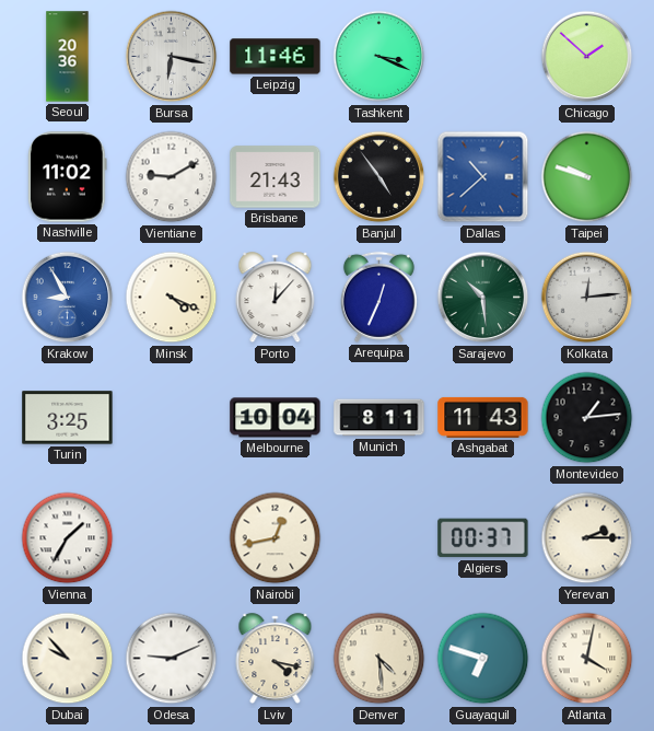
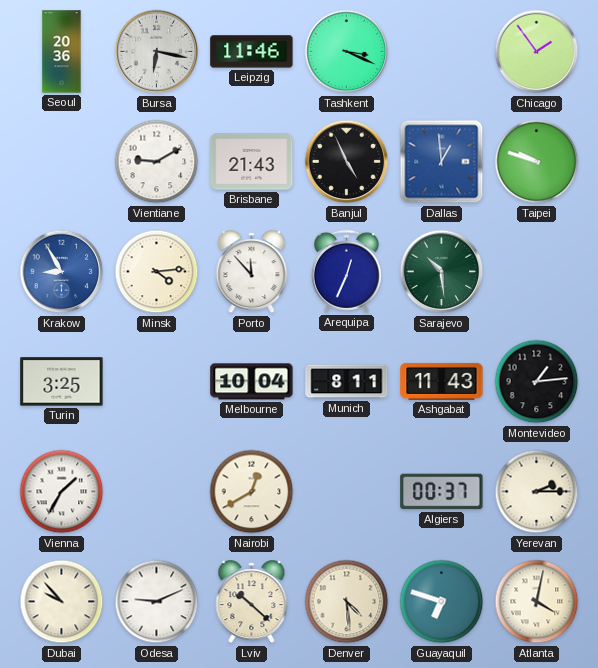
Chicago: 1:52 -> 1:54 (537, 52)
Nashville: 11:02 -> none (68, 177)
Banjul: 4:54 -> 4:56 (347, 162)
Dallas: 10:38 -> 12:59 (442, 162)
Minsk: 4:19 -> 4:14 (157, 272)
Porto: 12:07 -> 11:53 (252, 272)
Kolkata: 12:14 -> none (587, 298)
Nairobi: 12:43 -> 12:40 (252, 492)
Lviv: 4:17 -> 10:22 (252, 602)
